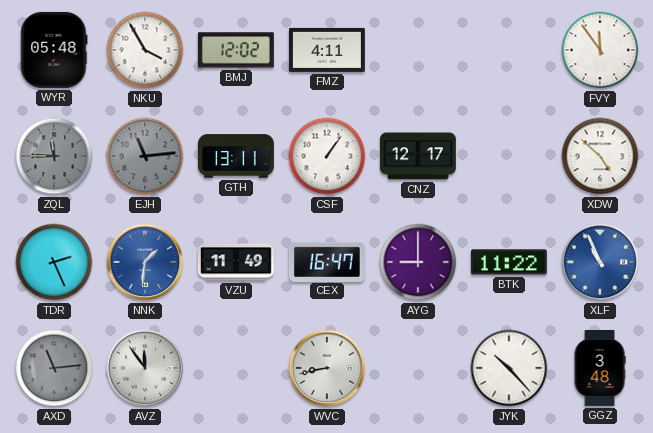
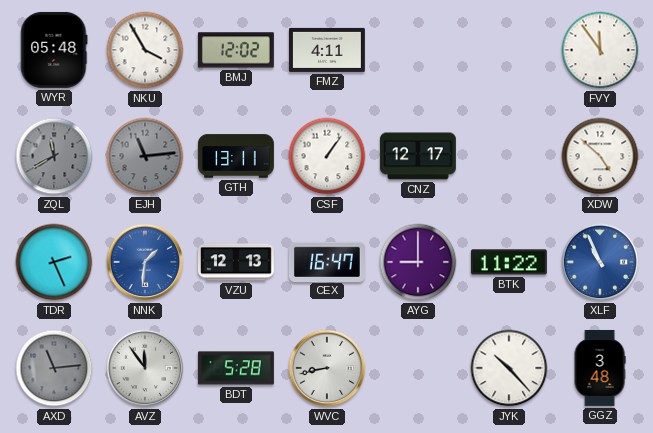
ZQL: 11:45 -> 11:40 (54, 156)
VZU: 11:49 -> 12:13 (236, 262)
BDT: none -> 5:28 (236, 368)
